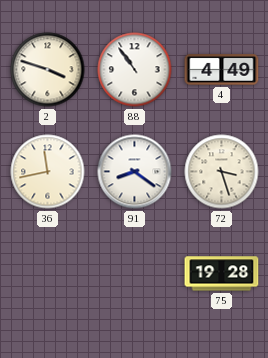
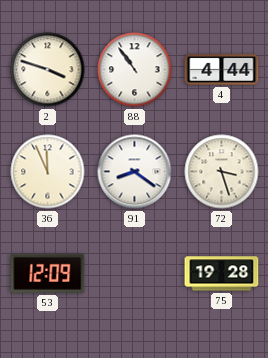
4: 4:49 -> 4:44 (222, 70)
36: 11:43 -> 11:56 (48, 172)
53: none -> 12:09 (48, 273)
